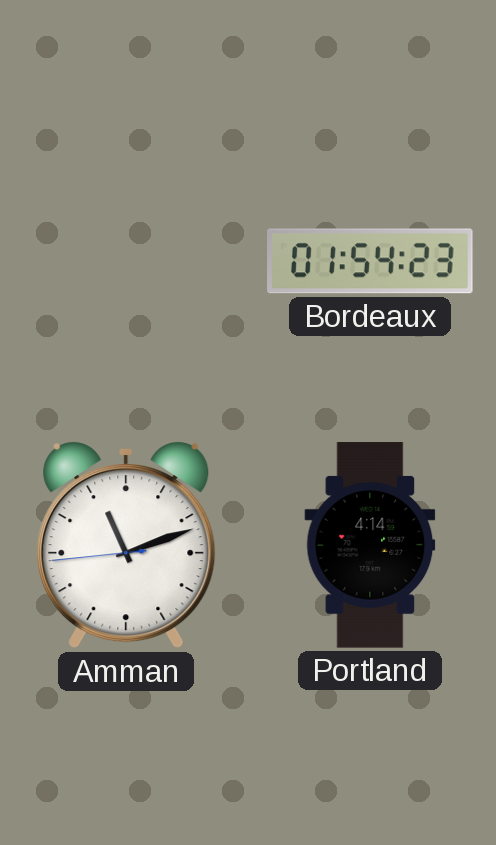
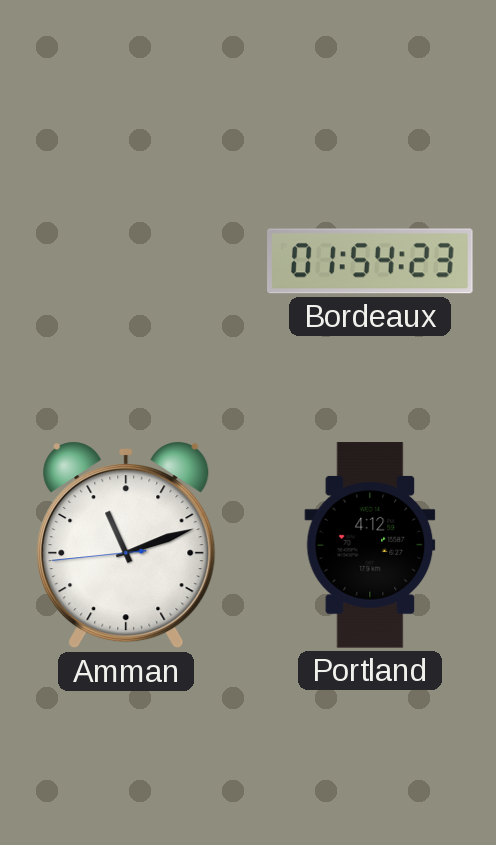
Portland: 4:14 -> 4:12 (370, 545)
